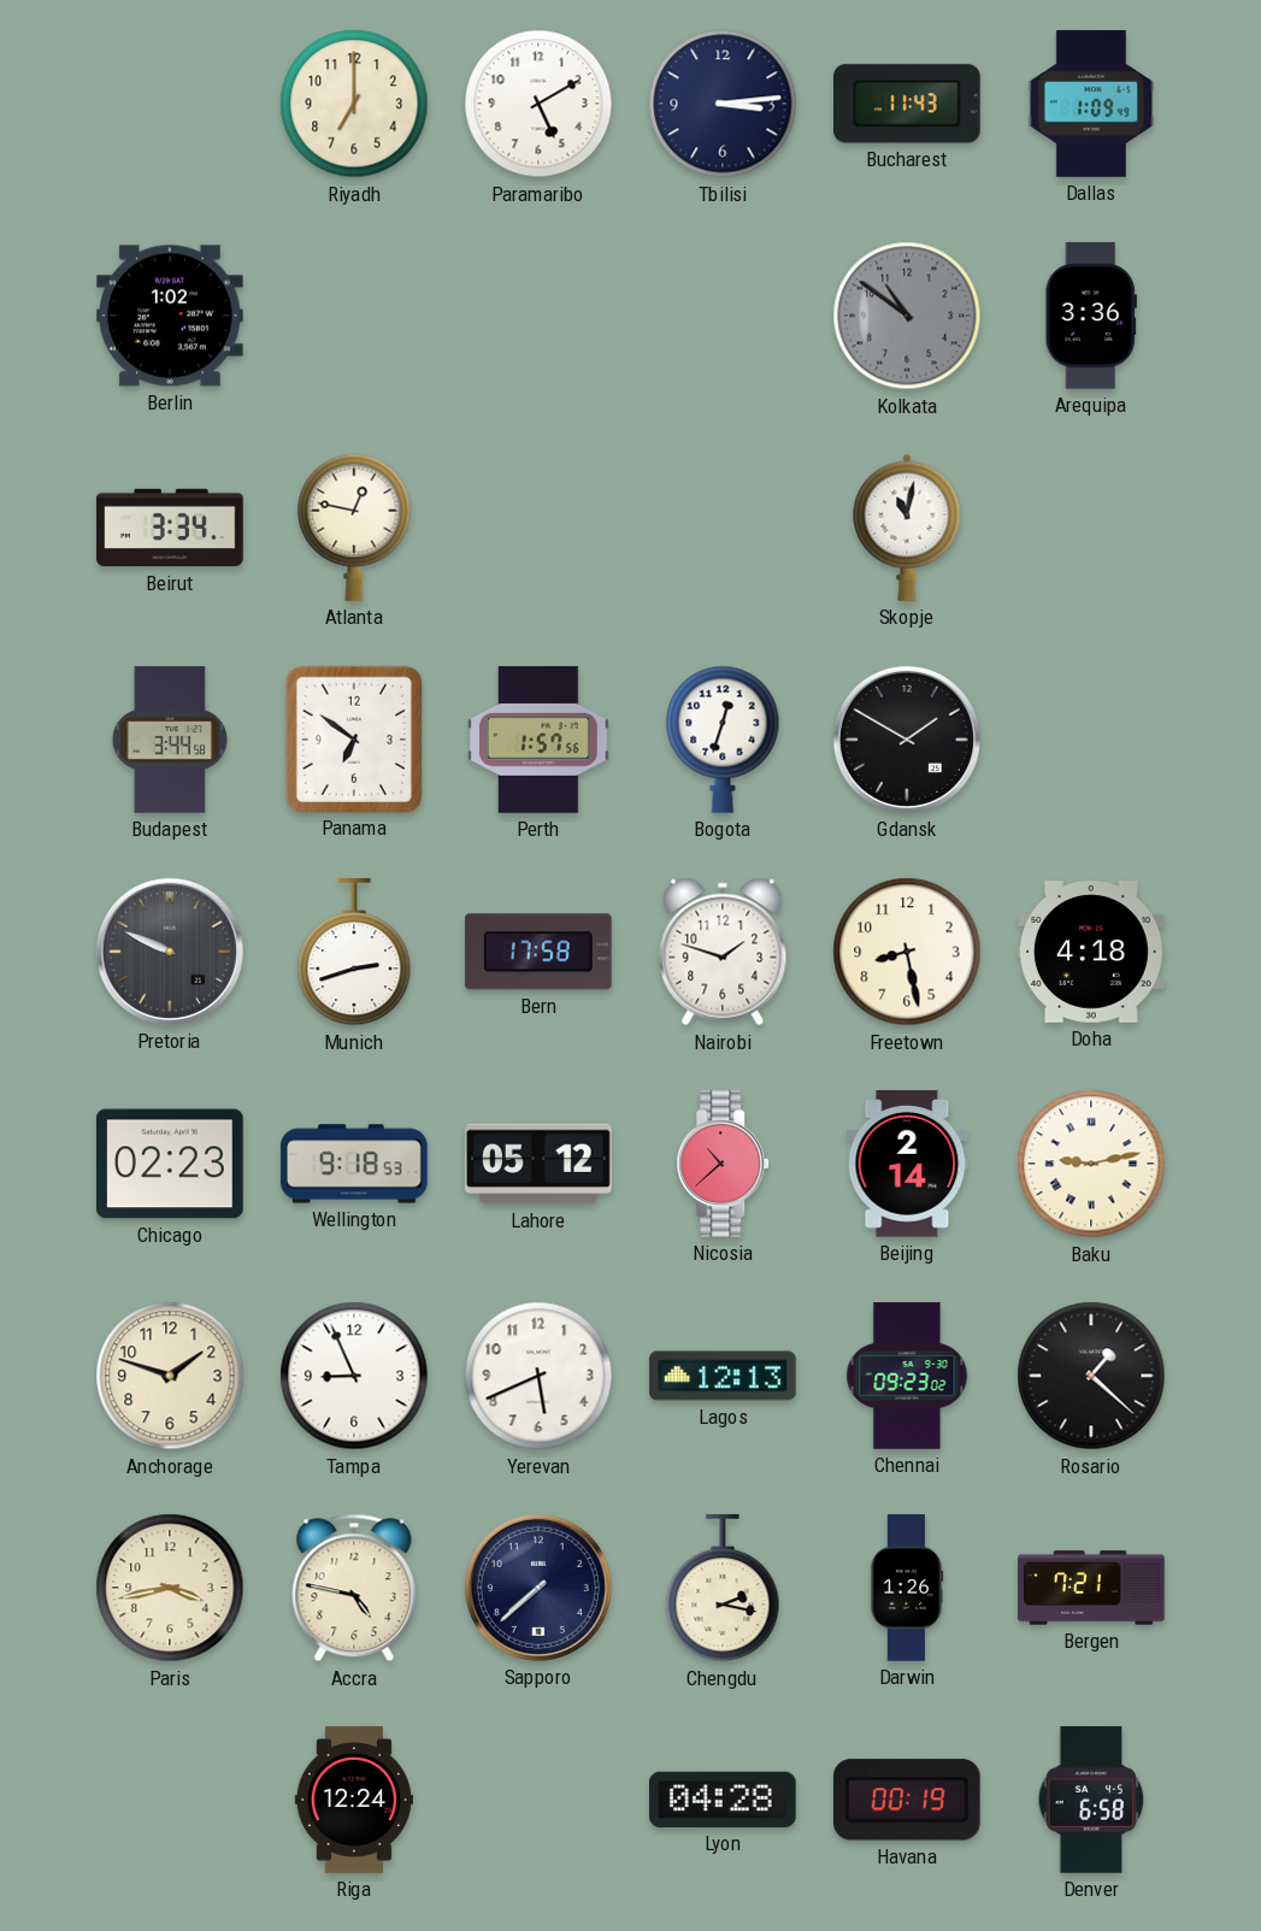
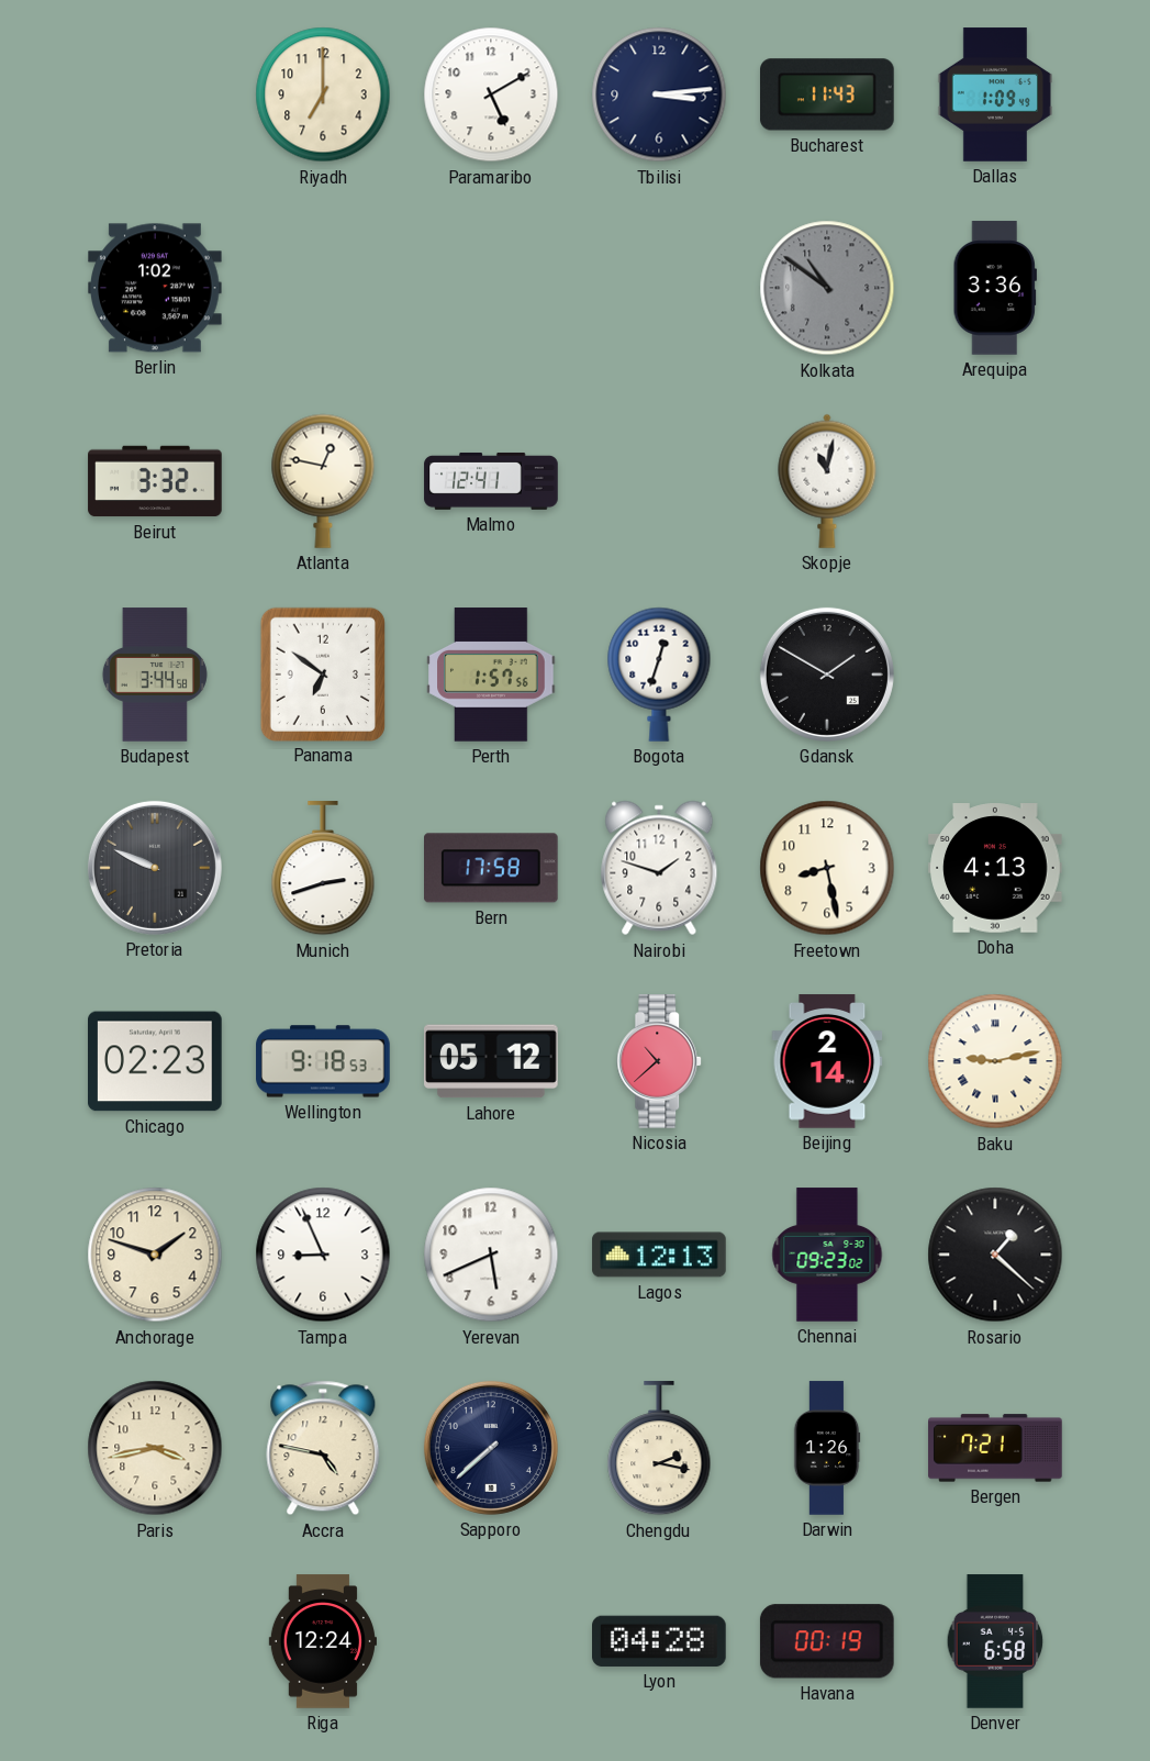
Beirut: 3:34 -> 3:32 (155, 481)
Malmo: none -> 12:41 (491, 481)
Doha: 4:18 -> 4:13 (995, 868)
